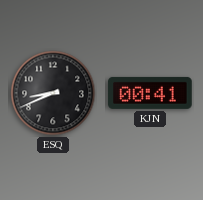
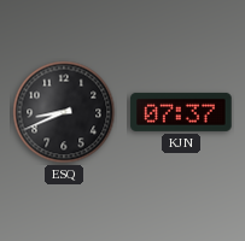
KJN: 00:41 -> 07:37 (181, 112)
